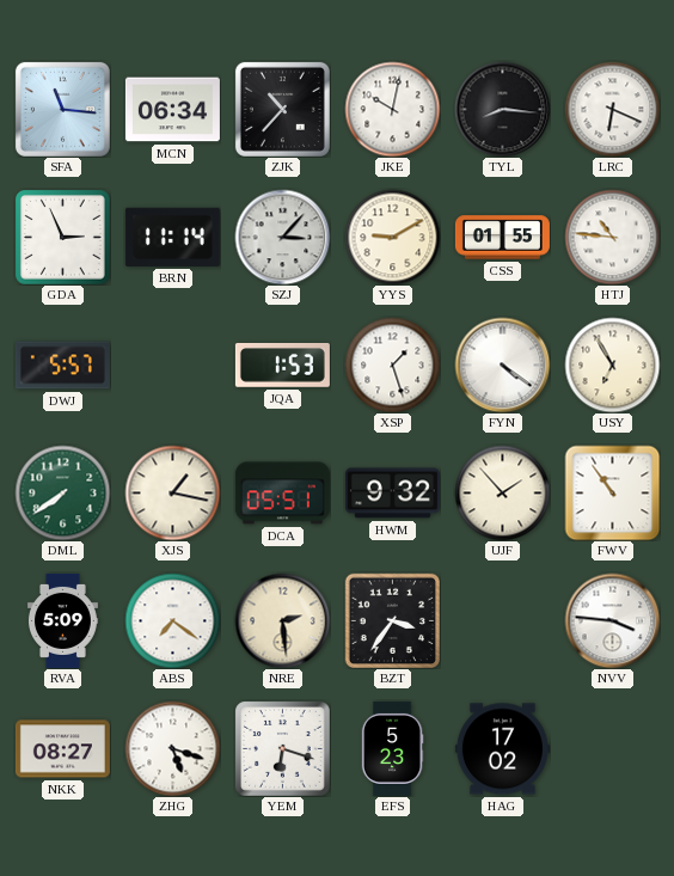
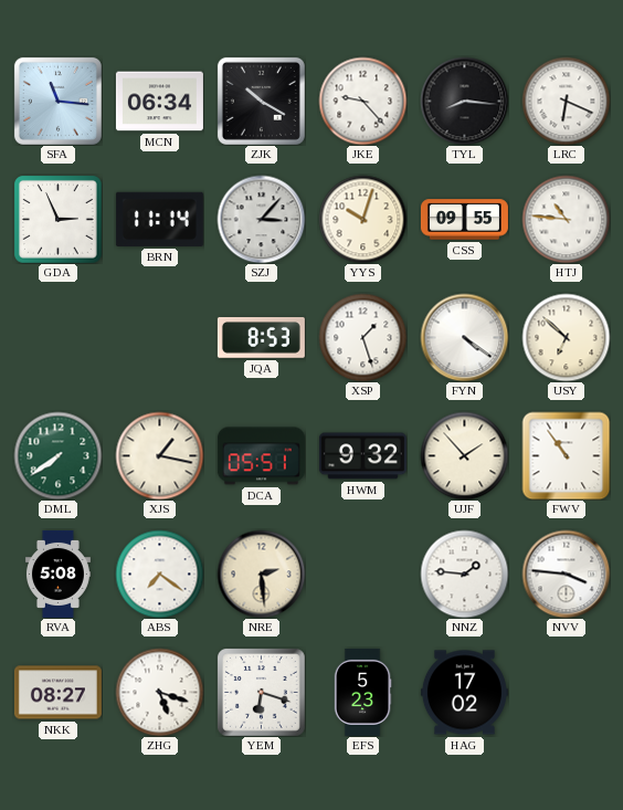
ZJK: 10:37 -> 10:20 (261, 101)
JKE: 10:02 -> 9:23 (362, 101)
YYS: 9:10 -> 10:03 (362, 219)
CSS: 01:55 -> 09:55 (464, 220)
DWJ: 5:57 -> none (62, 366)
JQA: 1:53 -> 8:53 (261, 338)
USY: 6:55 -> 6:52 (566, 337)
RVA: 5:09 -> 5:08 (57, 574)
BZT: 3:36 -> none (392, 620)
NNZ: none -> 1:46 (464, 574)
